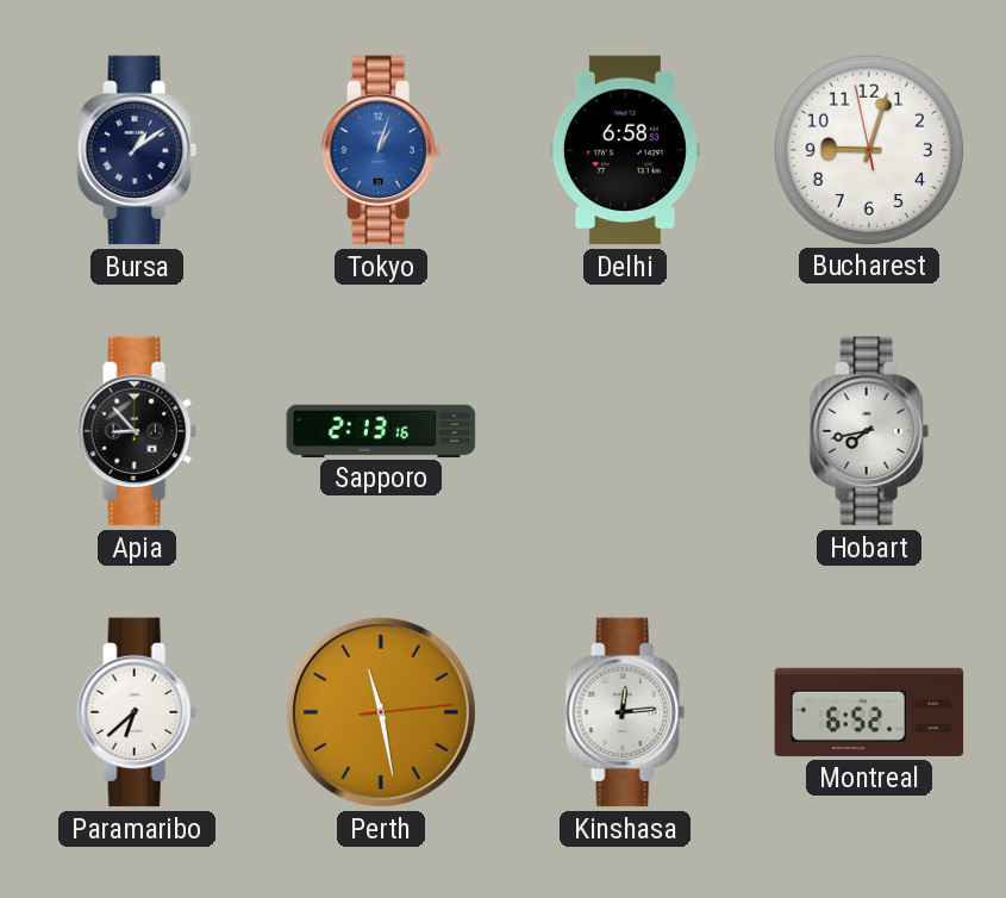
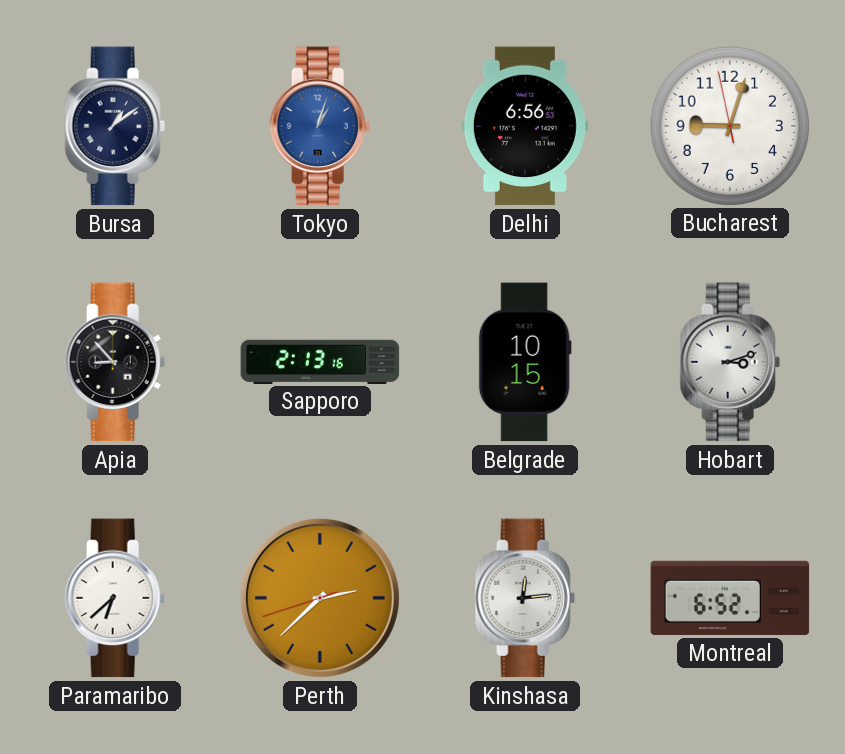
Delhi: 6:58 -> 6:56 (525, 126)
Belgrade: none -> 10:15 (525, 362)
Hobart: 7:43 -> 3:12 (730, 362)
Perth: 11:28 -> 2:37 (320, 598)
